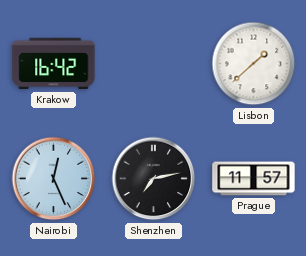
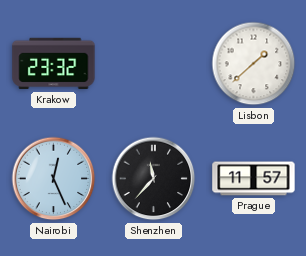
Krakow: 16:42 -> 23:32 (54, 64)
Shenzhen: 7:13 -> 11:37 (154, 179)
